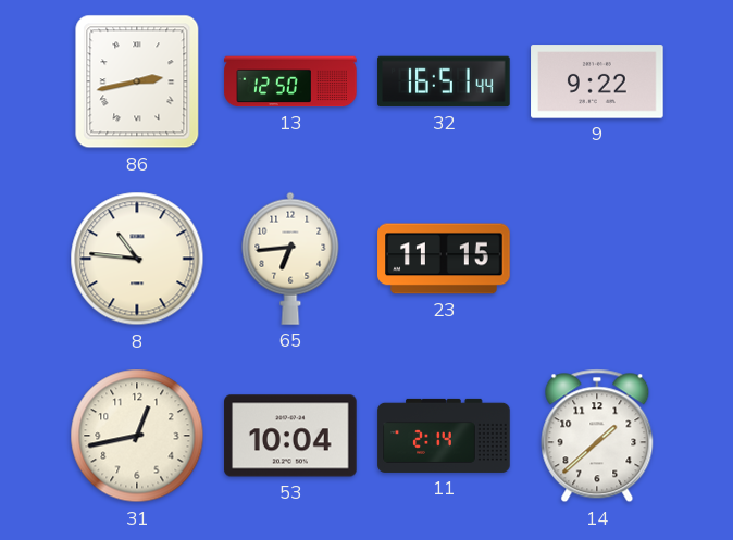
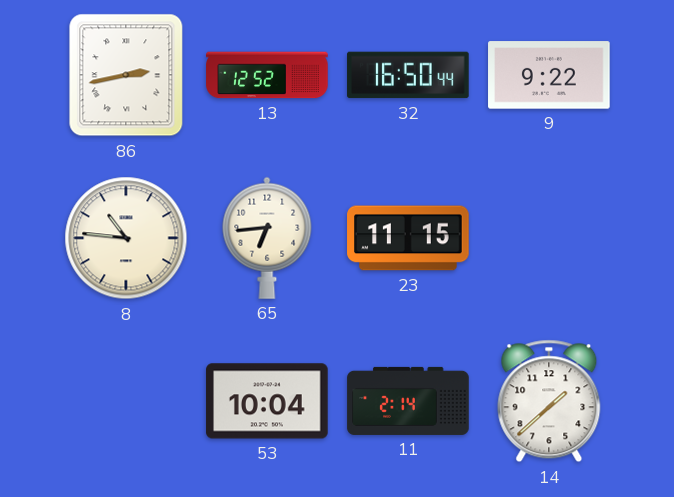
13: 12:50 -> 12:52 (267, 75)
32: 16:51 -> 16:50 (408, 75)
31: 12:43 -> none (137, 436)
